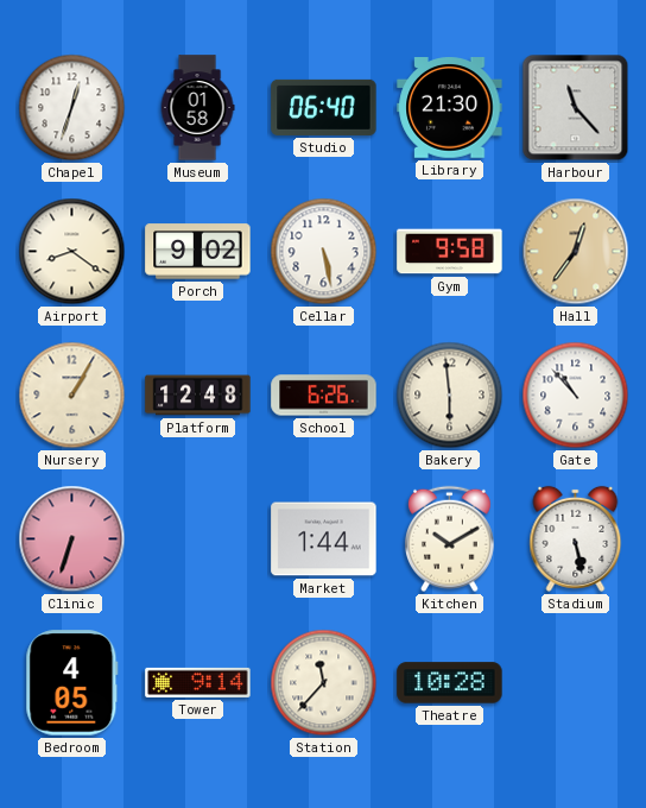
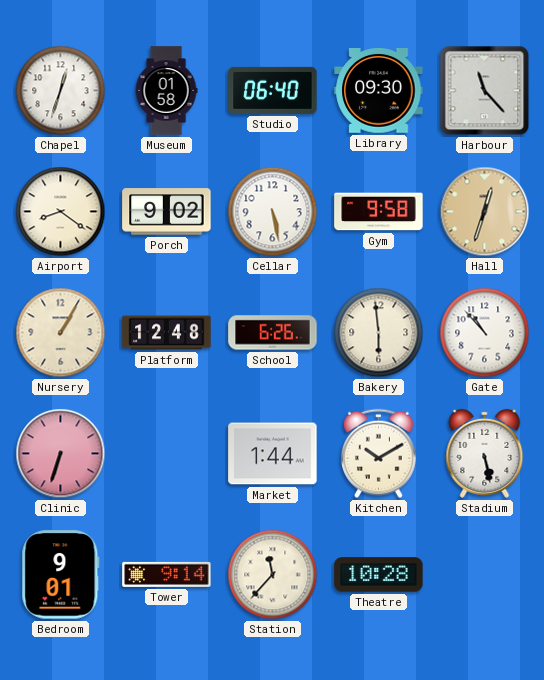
Library: 21:30 -> 09:30 (379, 91)
Hall: 12:36 -> 12:33 (485, 212)
Bedroom: 4:05 -> 9:01 (61, 575)
